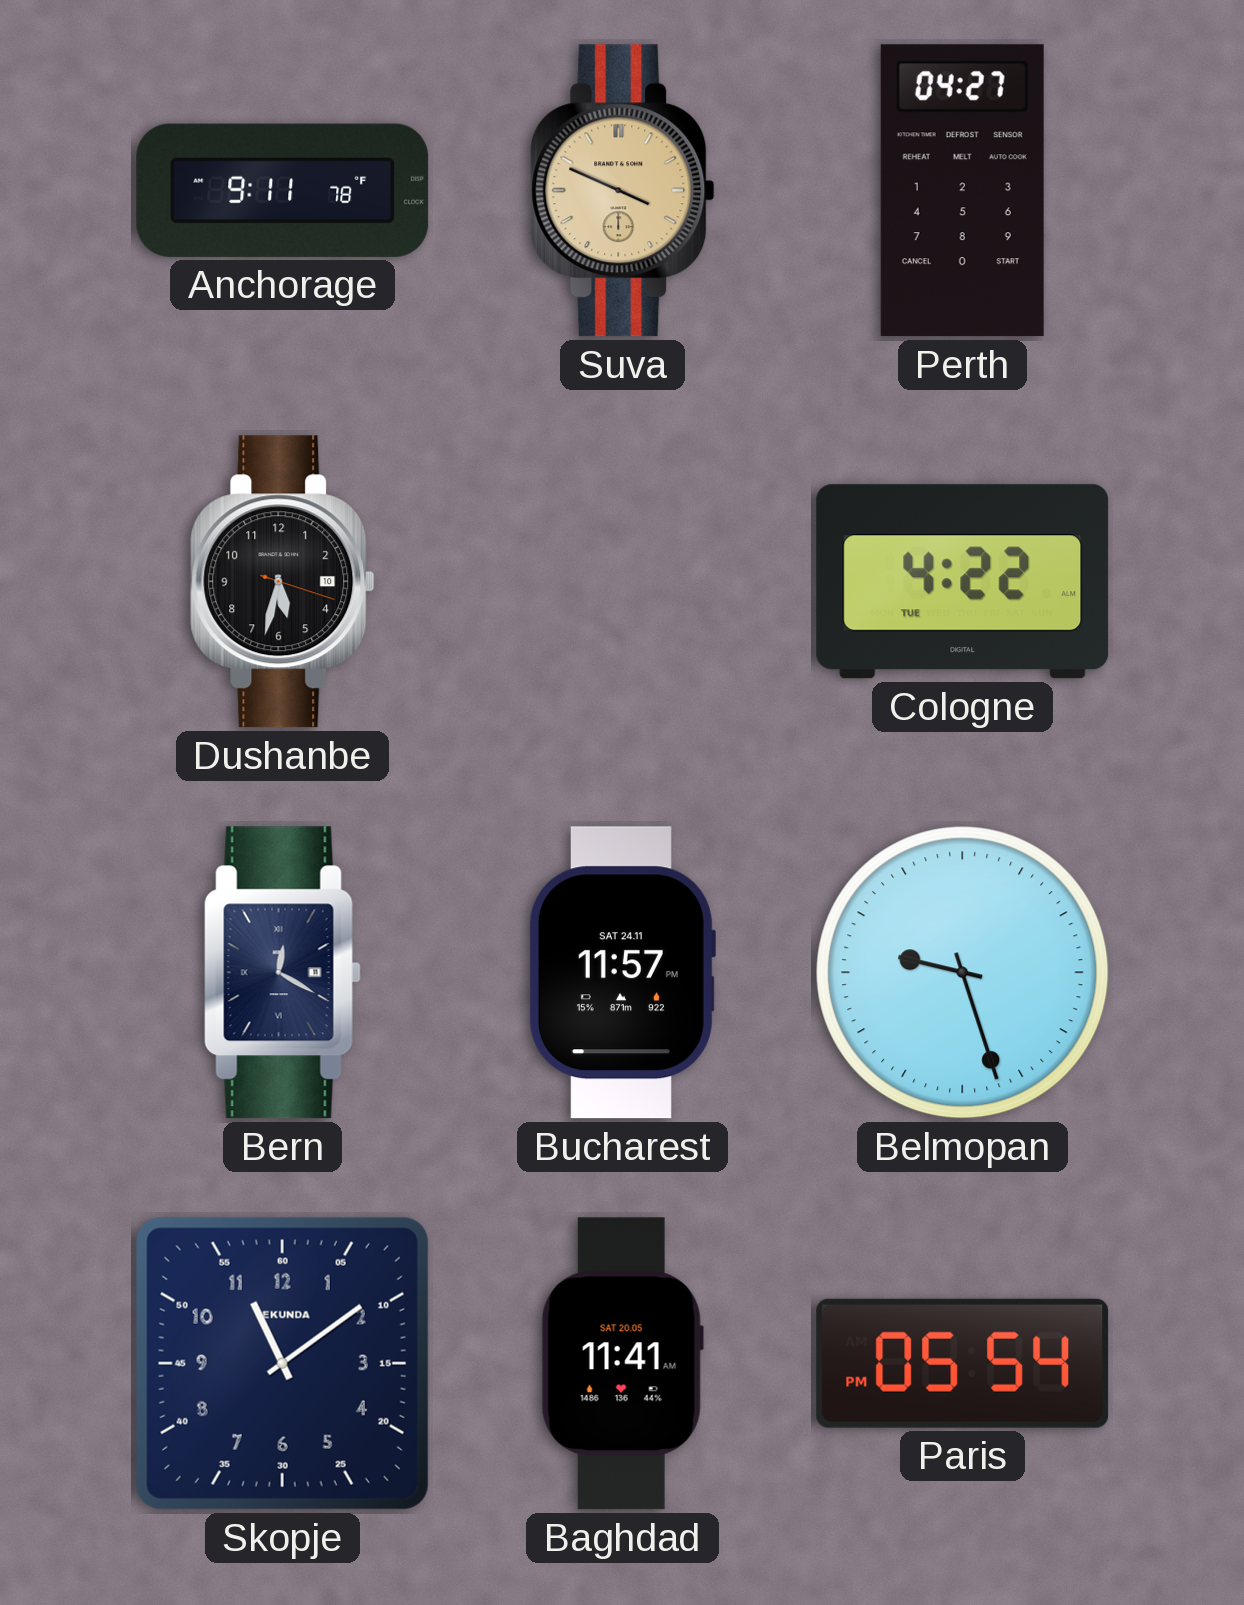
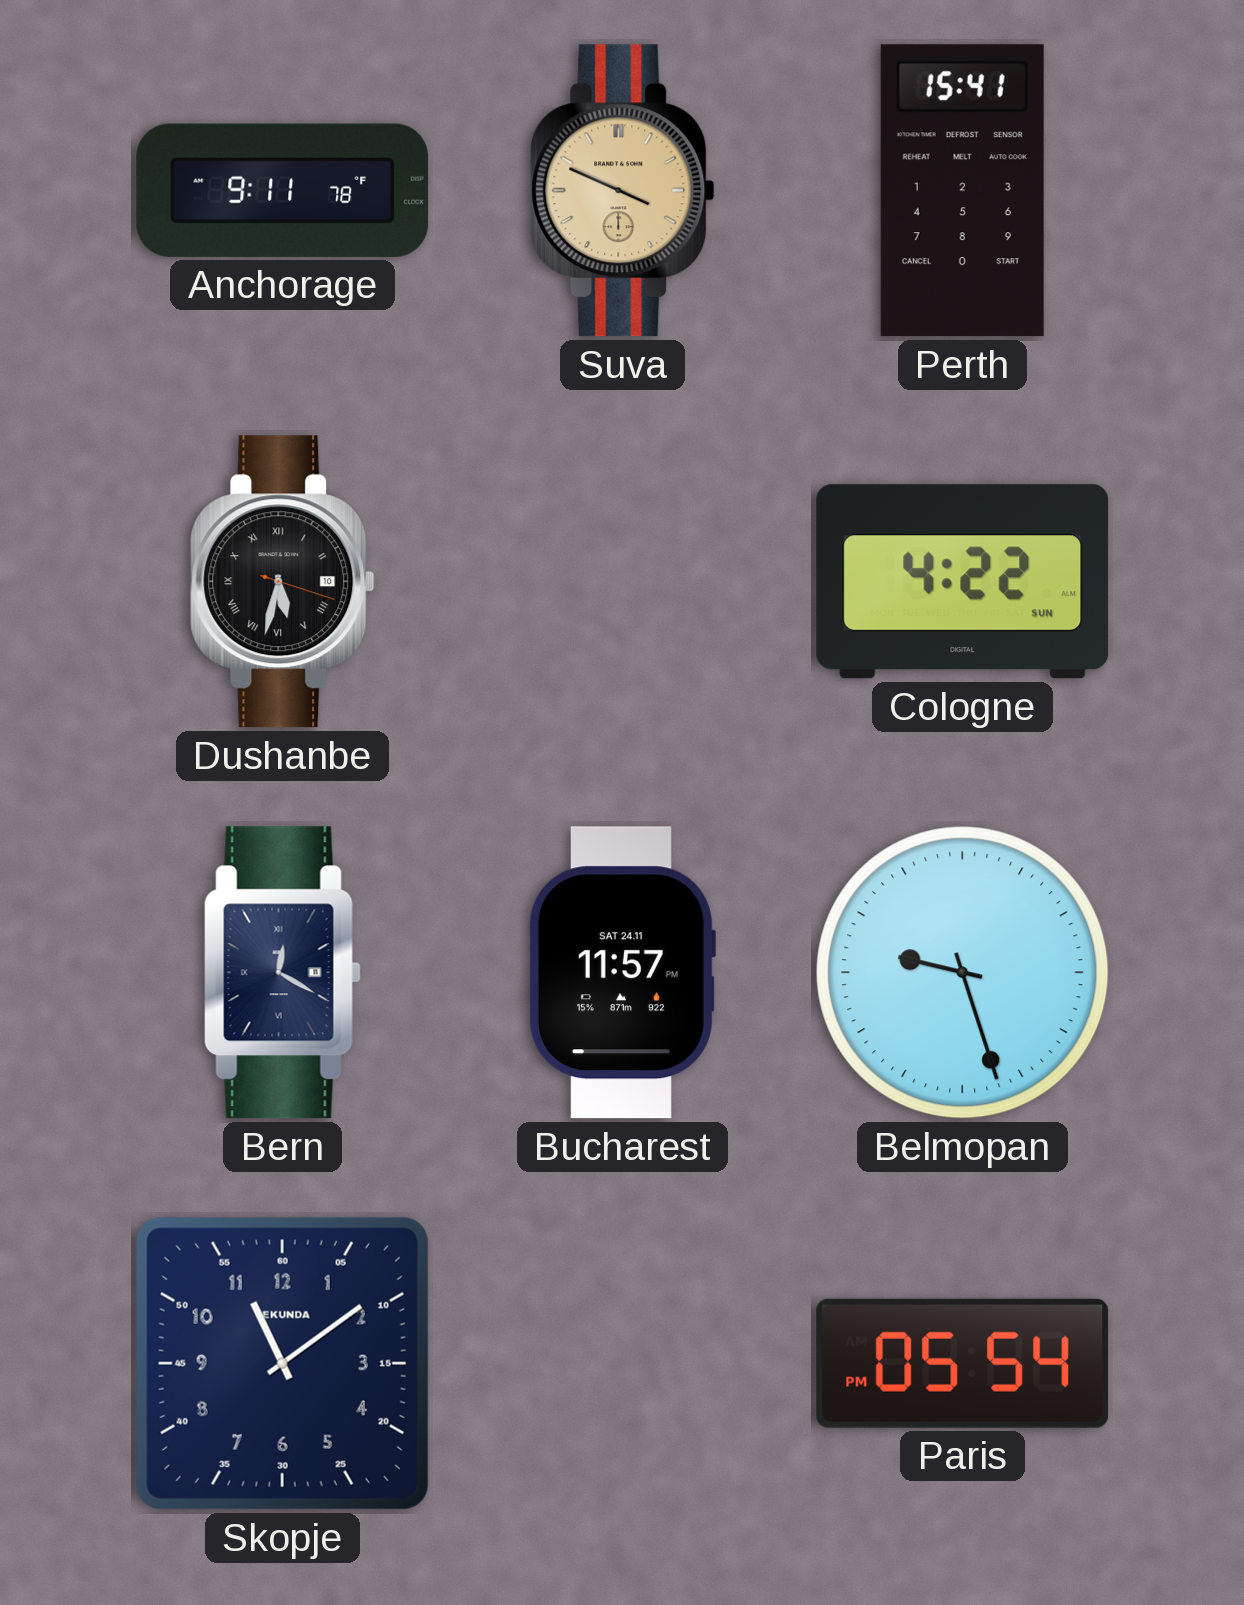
Perth: 04:27 -> 15:41 (962, 191)
Dushanbe numerals: Arabic -> Roman (283, 582)
Cologne date: TUE -> SUN (963, 582)
Baghdad: 11:41 -> none (622, 1364)
